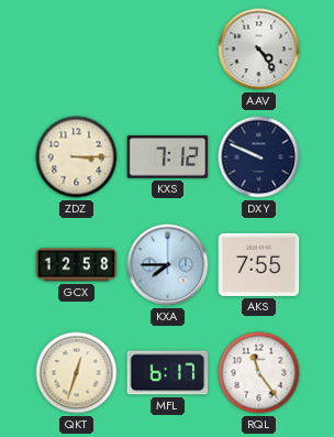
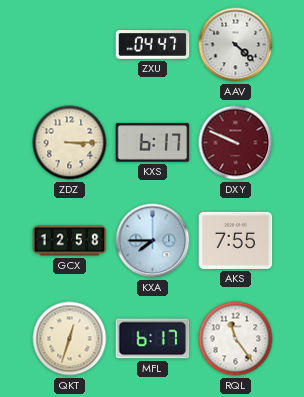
ZXU: none -> 04:47 (153, 45)
AAV: 4:24 -> 4:22 (236, 45)
KXS: 7:12 -> 6:17 (153, 143)
DXY dial: navy -> burgundy (236, 143)
